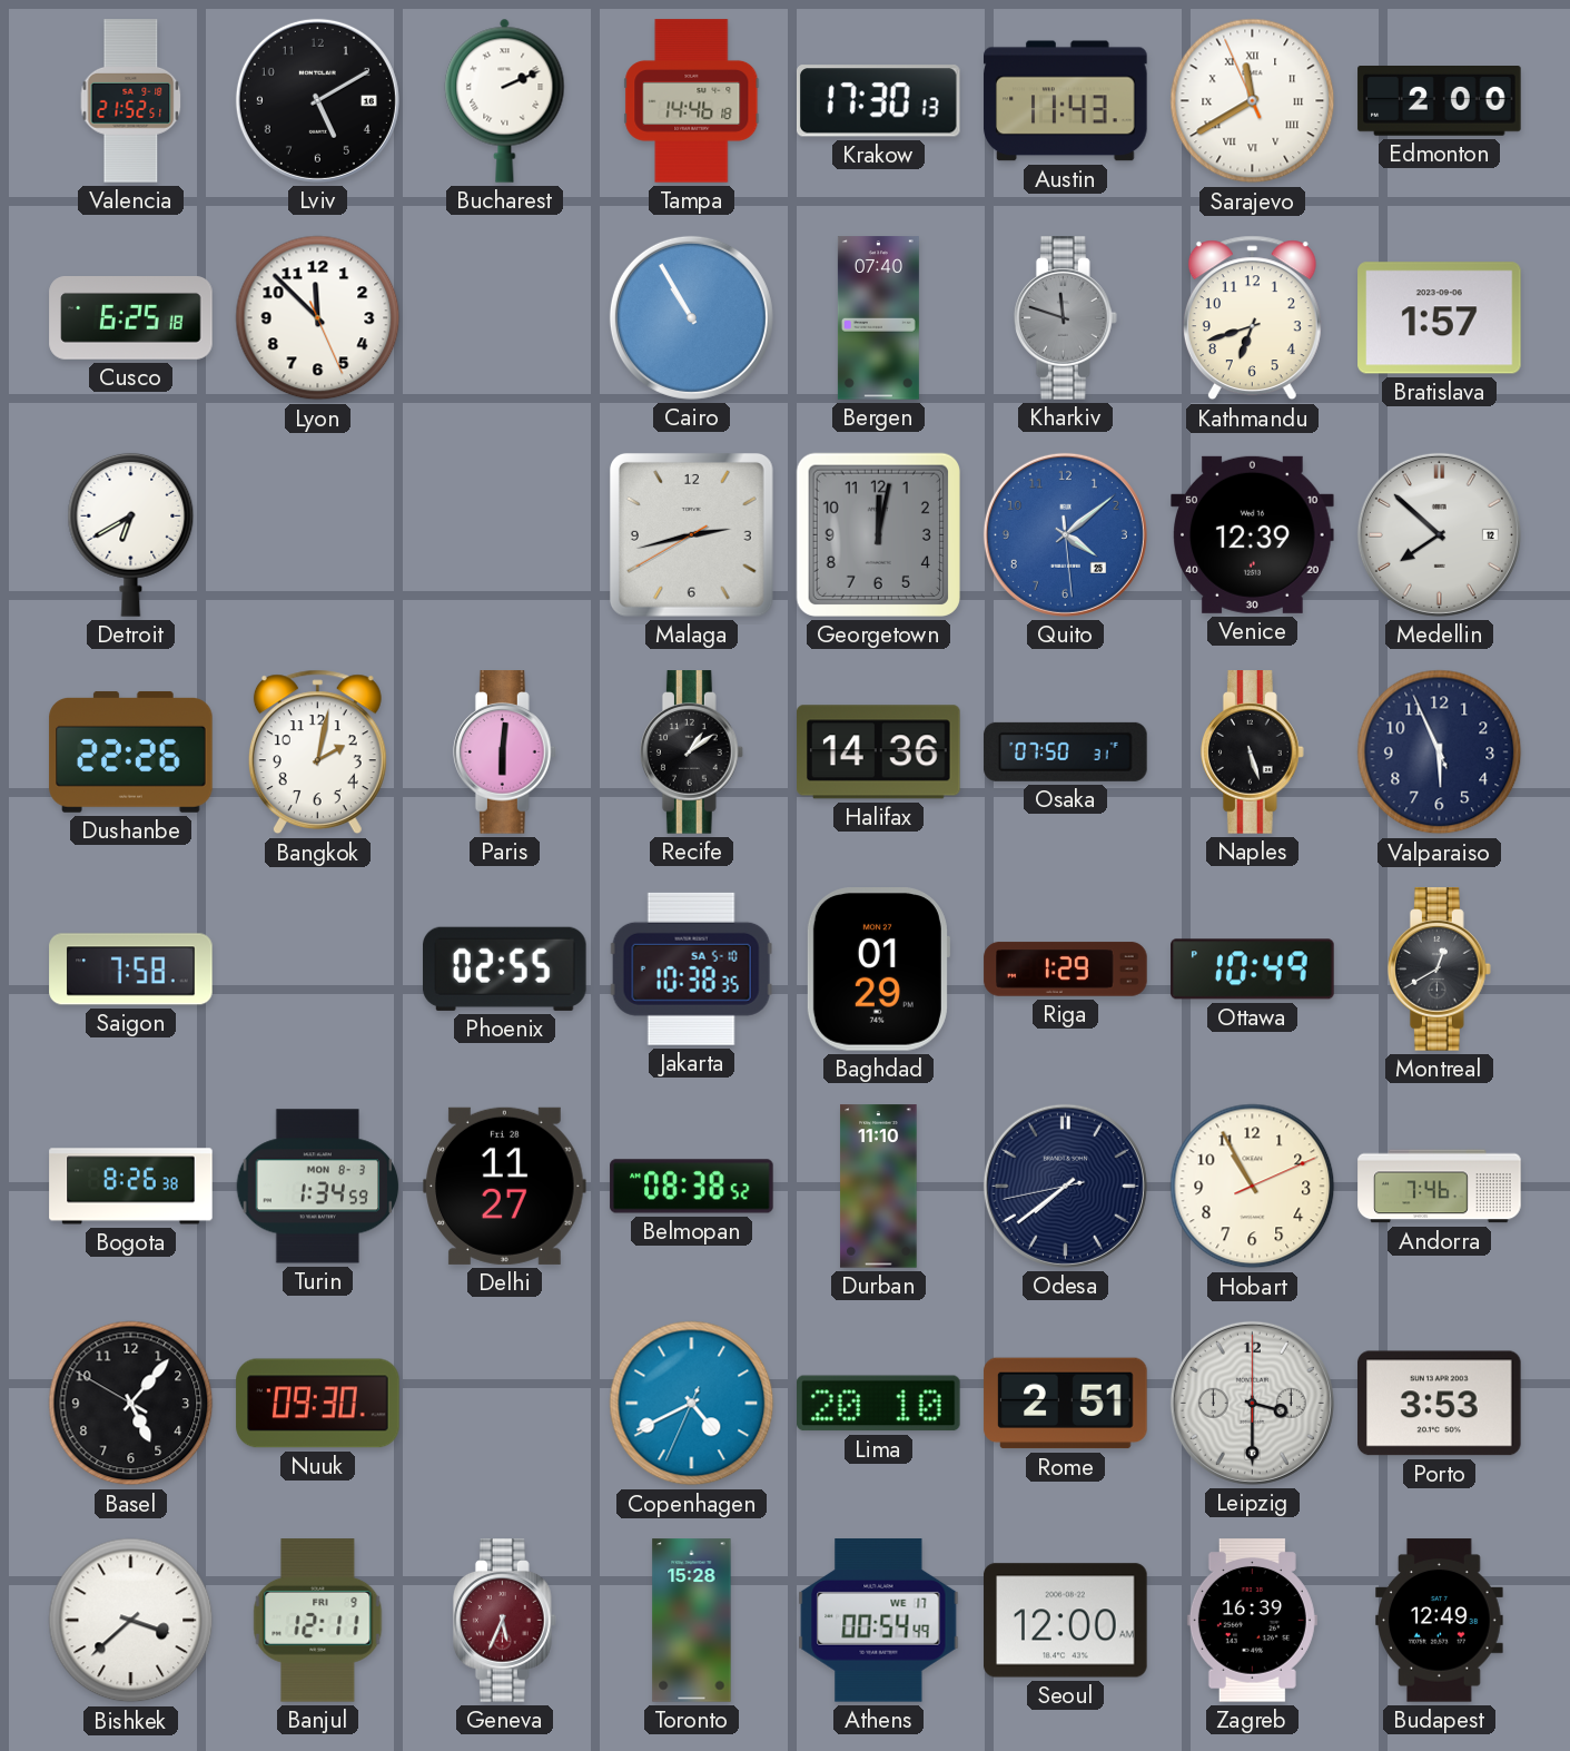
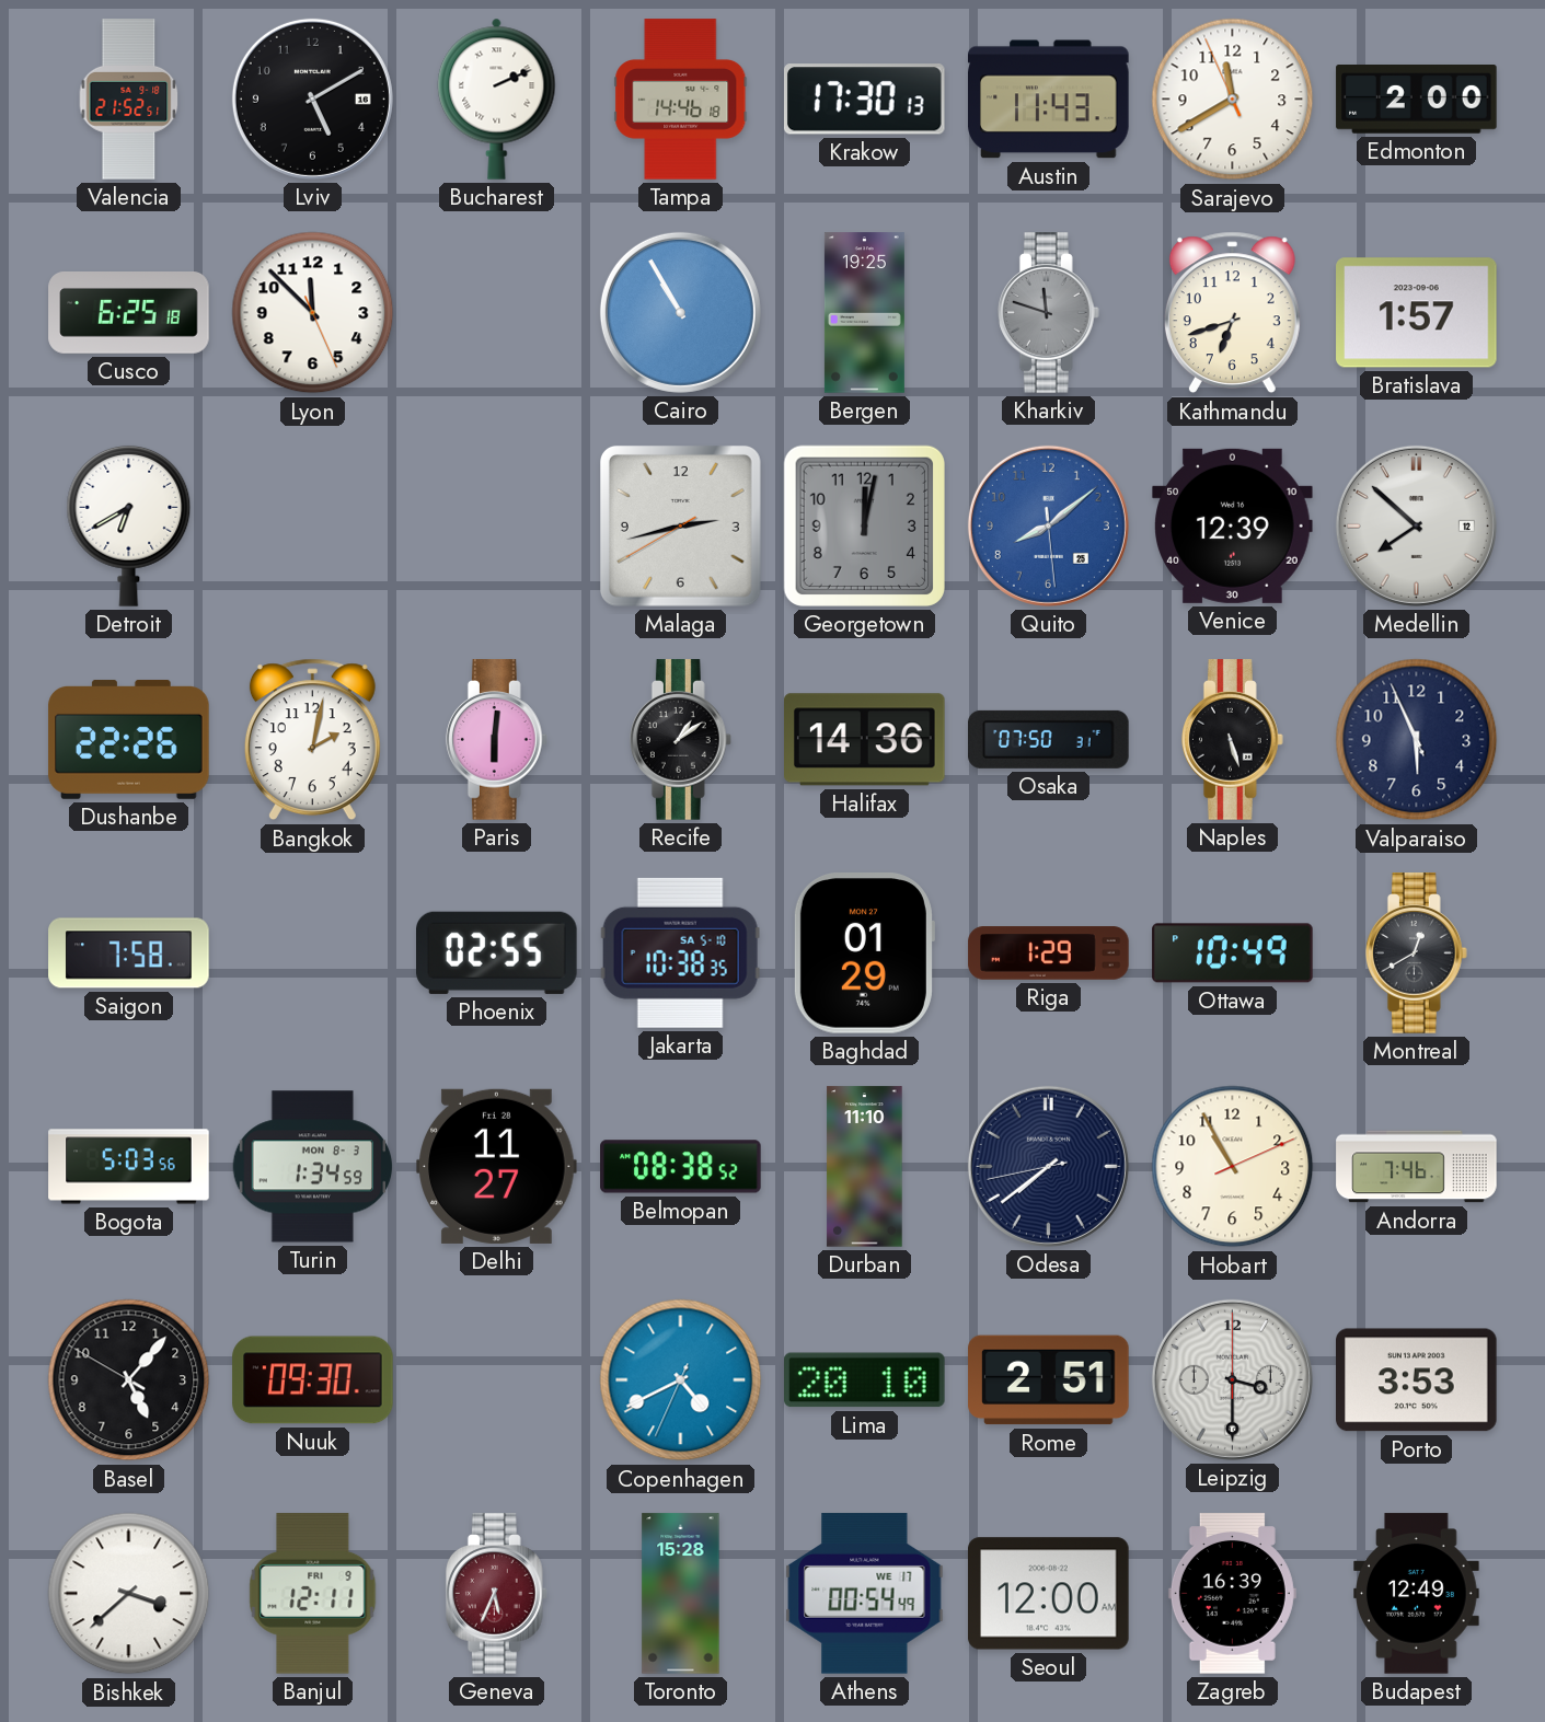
Sarajevo numerals: Roman -> Arabic (1233, 100)
Bergen: 07:40 -> 19:25 (864, 313)
Quito: 4:08 -> 8:08 (1048, 525)
Bogota: 8:26 -> 5:03 (129, 1167)
